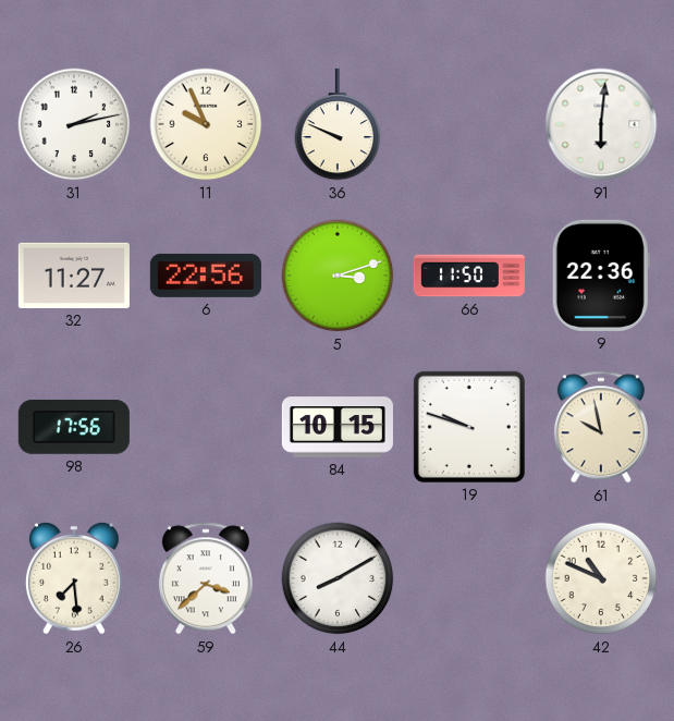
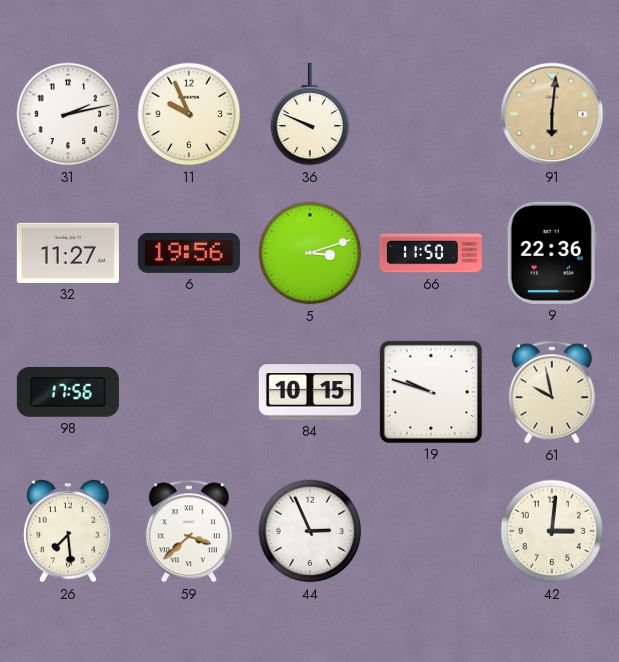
91 dial: white -> champagne (552, 114)
6: 22:56 -> 19:56 (189, 253)
44: 8:10 -> 2:56 (310, 531)
42: 10:49 -> 3:01 (552, 531)
